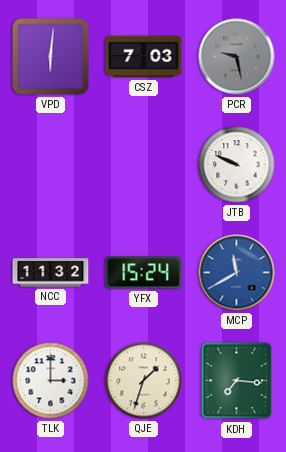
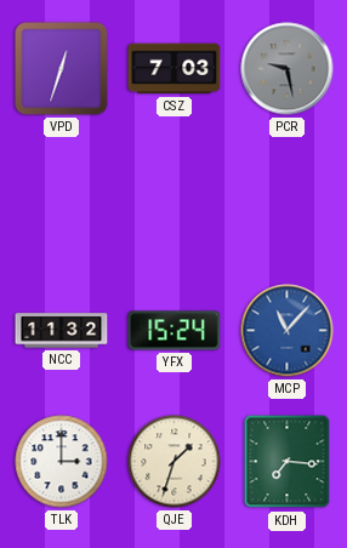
VPD: 6:01 -> 12:33 (62, 69)
JTB: 9:49 -> none (237, 165)
MCP: 11:40 -> 11:07 (288, 331)
